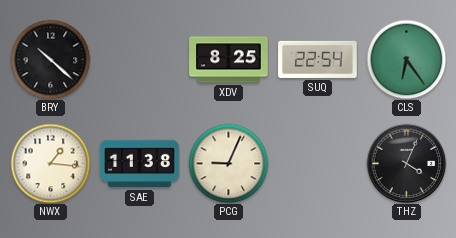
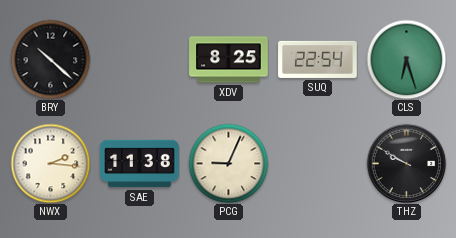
CLS: 6:24 -> 6:27 (406, 59)
NWX: 1:16 -> 2:16 (50, 163)
THZ: 4:04 -> 9:50 (406, 163)
